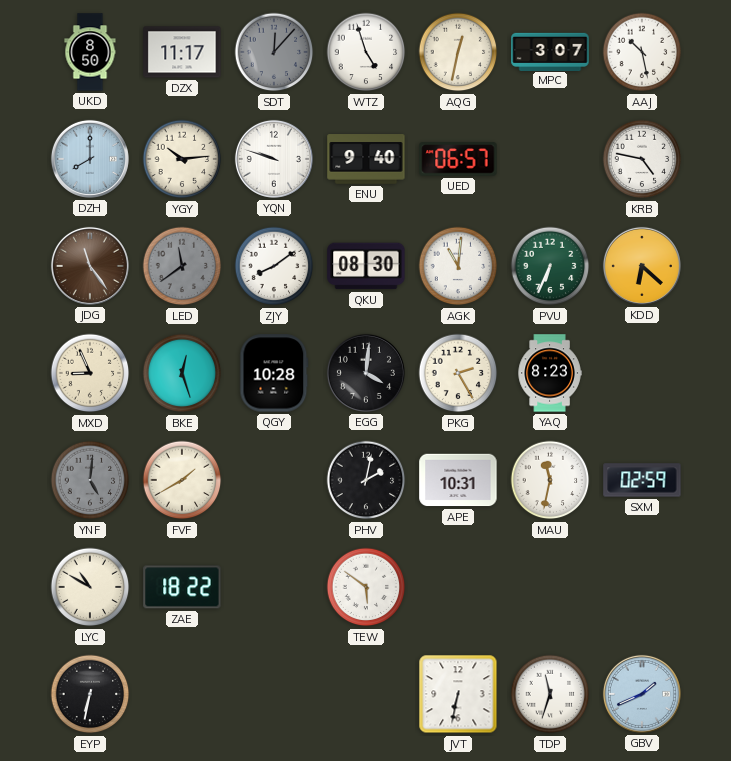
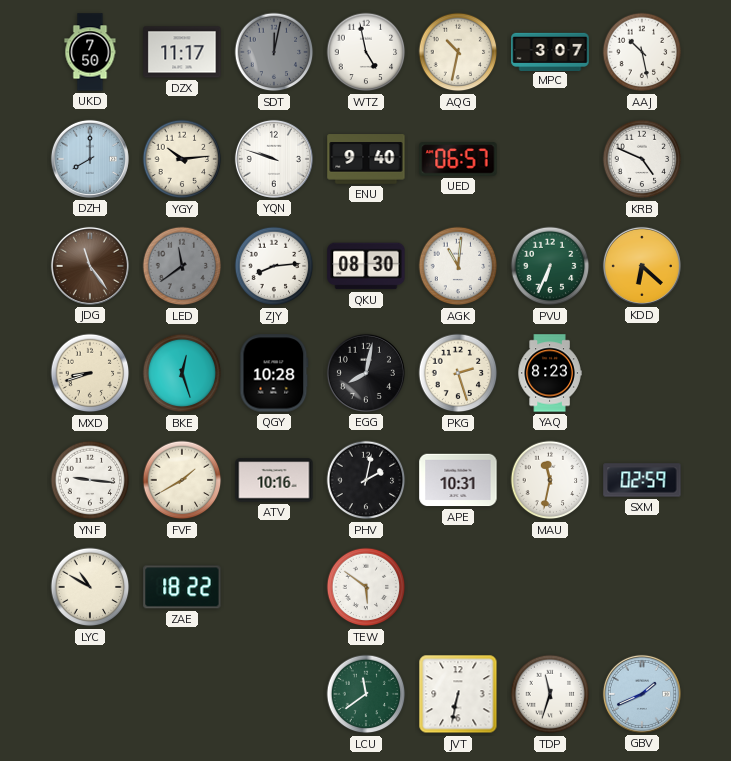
UKD: 8:50 -> 7:50 (90, 52)
SDT: 12:07 -> 12:02 (274, 52)
WTZ: 4:57 -> 4:58 (366, 52)
AQG: 12:32 -> 10:32 (458, 52)
KRB: 4:47 -> 4:49 (642, 159)
ZJY: 8:09 -> 8:14 (274, 266)
MXD: 8:56 -> 8:42 (90, 373)
EGG: 4:01 -> 8:02 (366, 373)
PKG: 2:25 -> 2:27 (458, 373)
YNF: 5:01 -> 9:16 (90, 480)
YNF dial: grey -> white (90, 480)
ATV: none -> 10:16 (274, 480)
EYP: 6:32 -> none (90, 694)
LCU: none -> 11:39 (366, 694)
